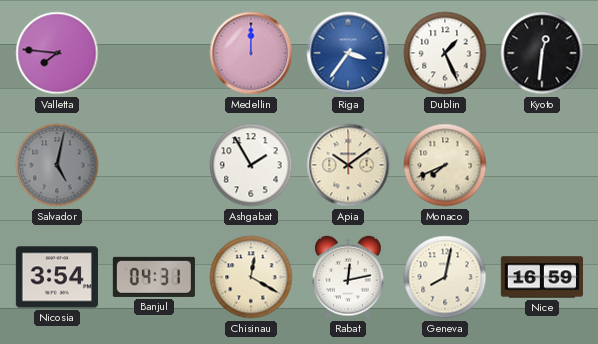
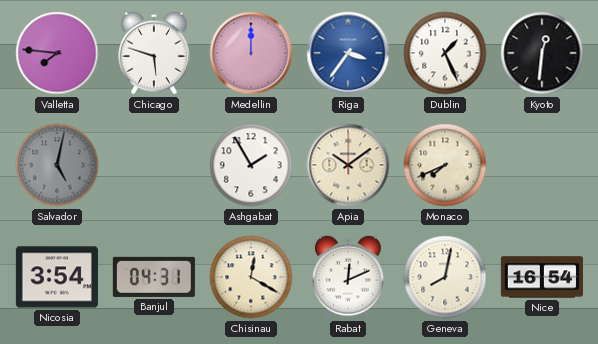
Chicago: none -> 5:48 (154, 53)
Rabat: 12:13 -> 12:11 (348, 277)
Nice: 16:59 -> 16:54 (542, 277)
